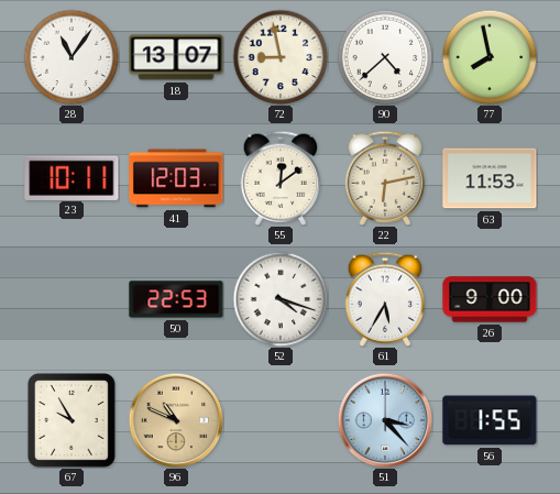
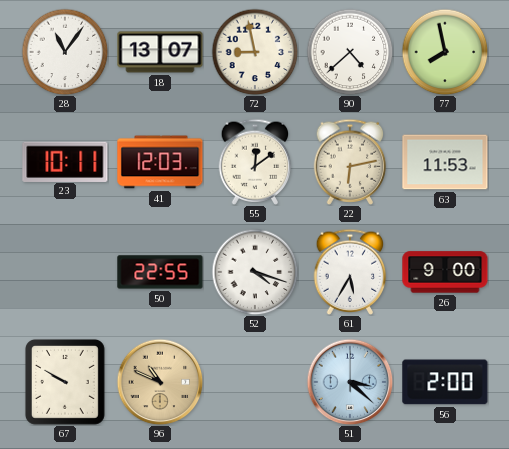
50: 22:53 -> 22:55 (160, 272)
67: 9:55 -> 9:50 (65, 382)
51: 3:23 -> 3:22 (350, 382)
56: 1:55 -> 2:00 (445, 382)
